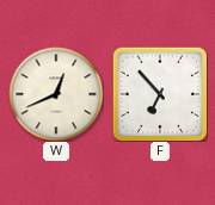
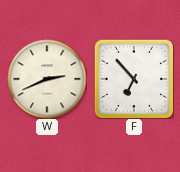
W: 12:41 -> 2:41 (47, 79)
